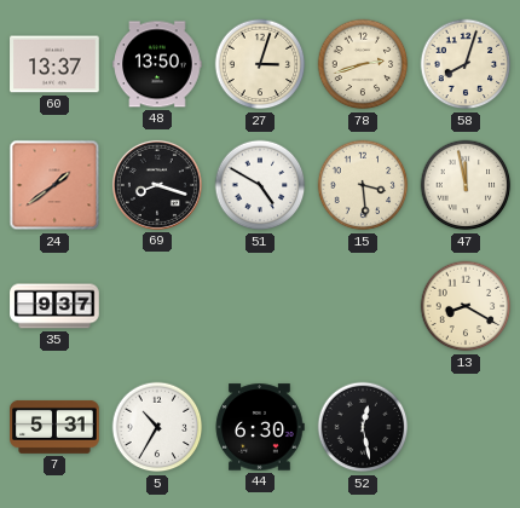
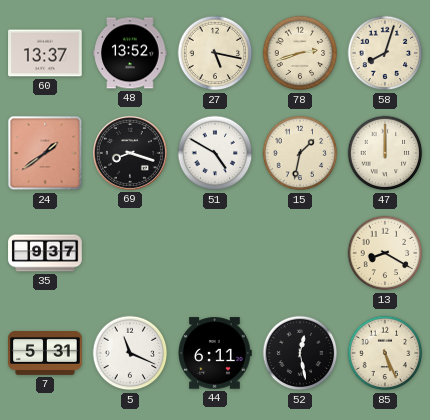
48: 13:50 -> 13:52 (130, 53)
27: 3:03 -> 5:17 (215, 53)
15: 3:29 -> 1:32 (300, 153)
47: 11:58 -> 12:00 (385, 153)
5: 10:35 -> 11:19 (130, 353)
44: 6:30 -> 6:11 (215, 353)
85: none -> 5:26 (385, 353)
